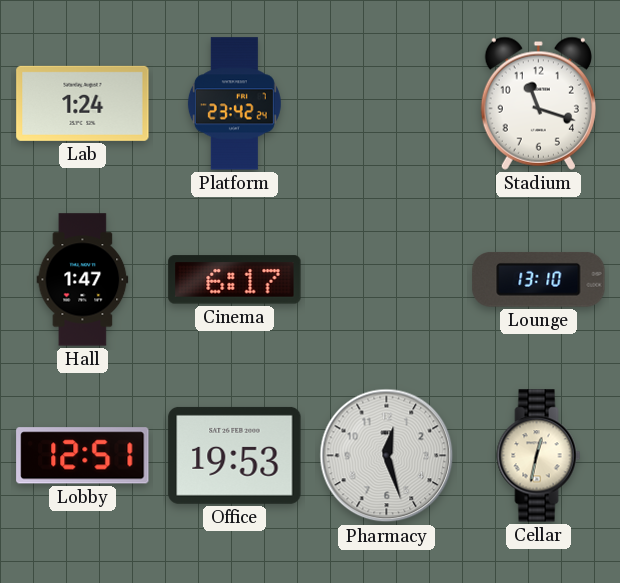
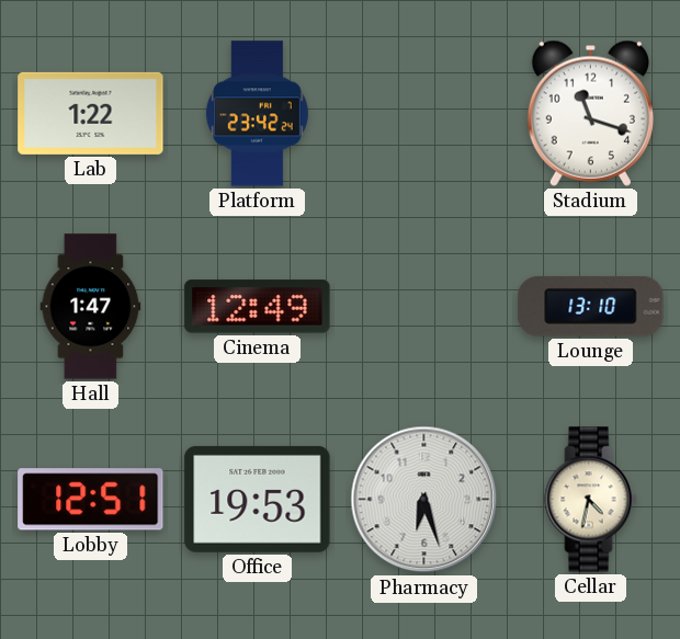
Lab: 1:24 -> 1:22 (91, 113)
Cinema: 6:17 -> 12:49 (258, 307)
Pharmacy: 12:27 -> 6:27 (424, 500)
Cellar: 12:32 -> 4:32 (591, 500)
